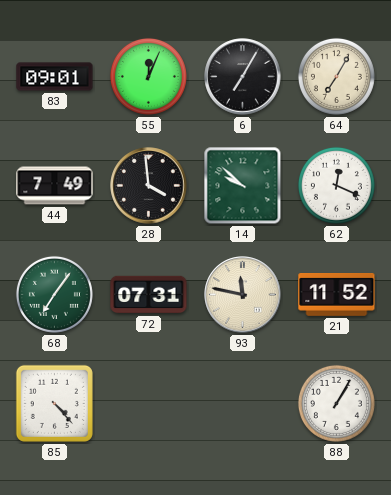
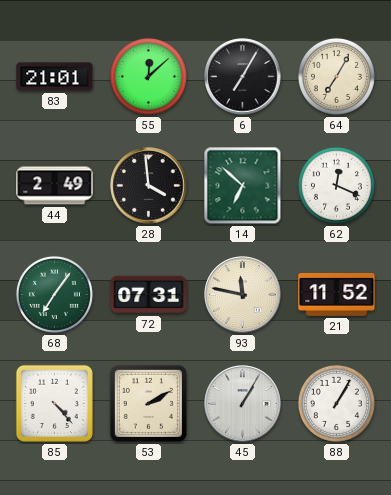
83: 09:01 -> 21:01 (55, 77)
55: 12:04 -> 12:08 (148, 76)
44: 7:49 -> 2:49 (55, 186)
14: 9:52 -> 6:52 (243, 186)
53: none -> 2:10 (148, 403)
45: none -> 1:05 (243, 404)
